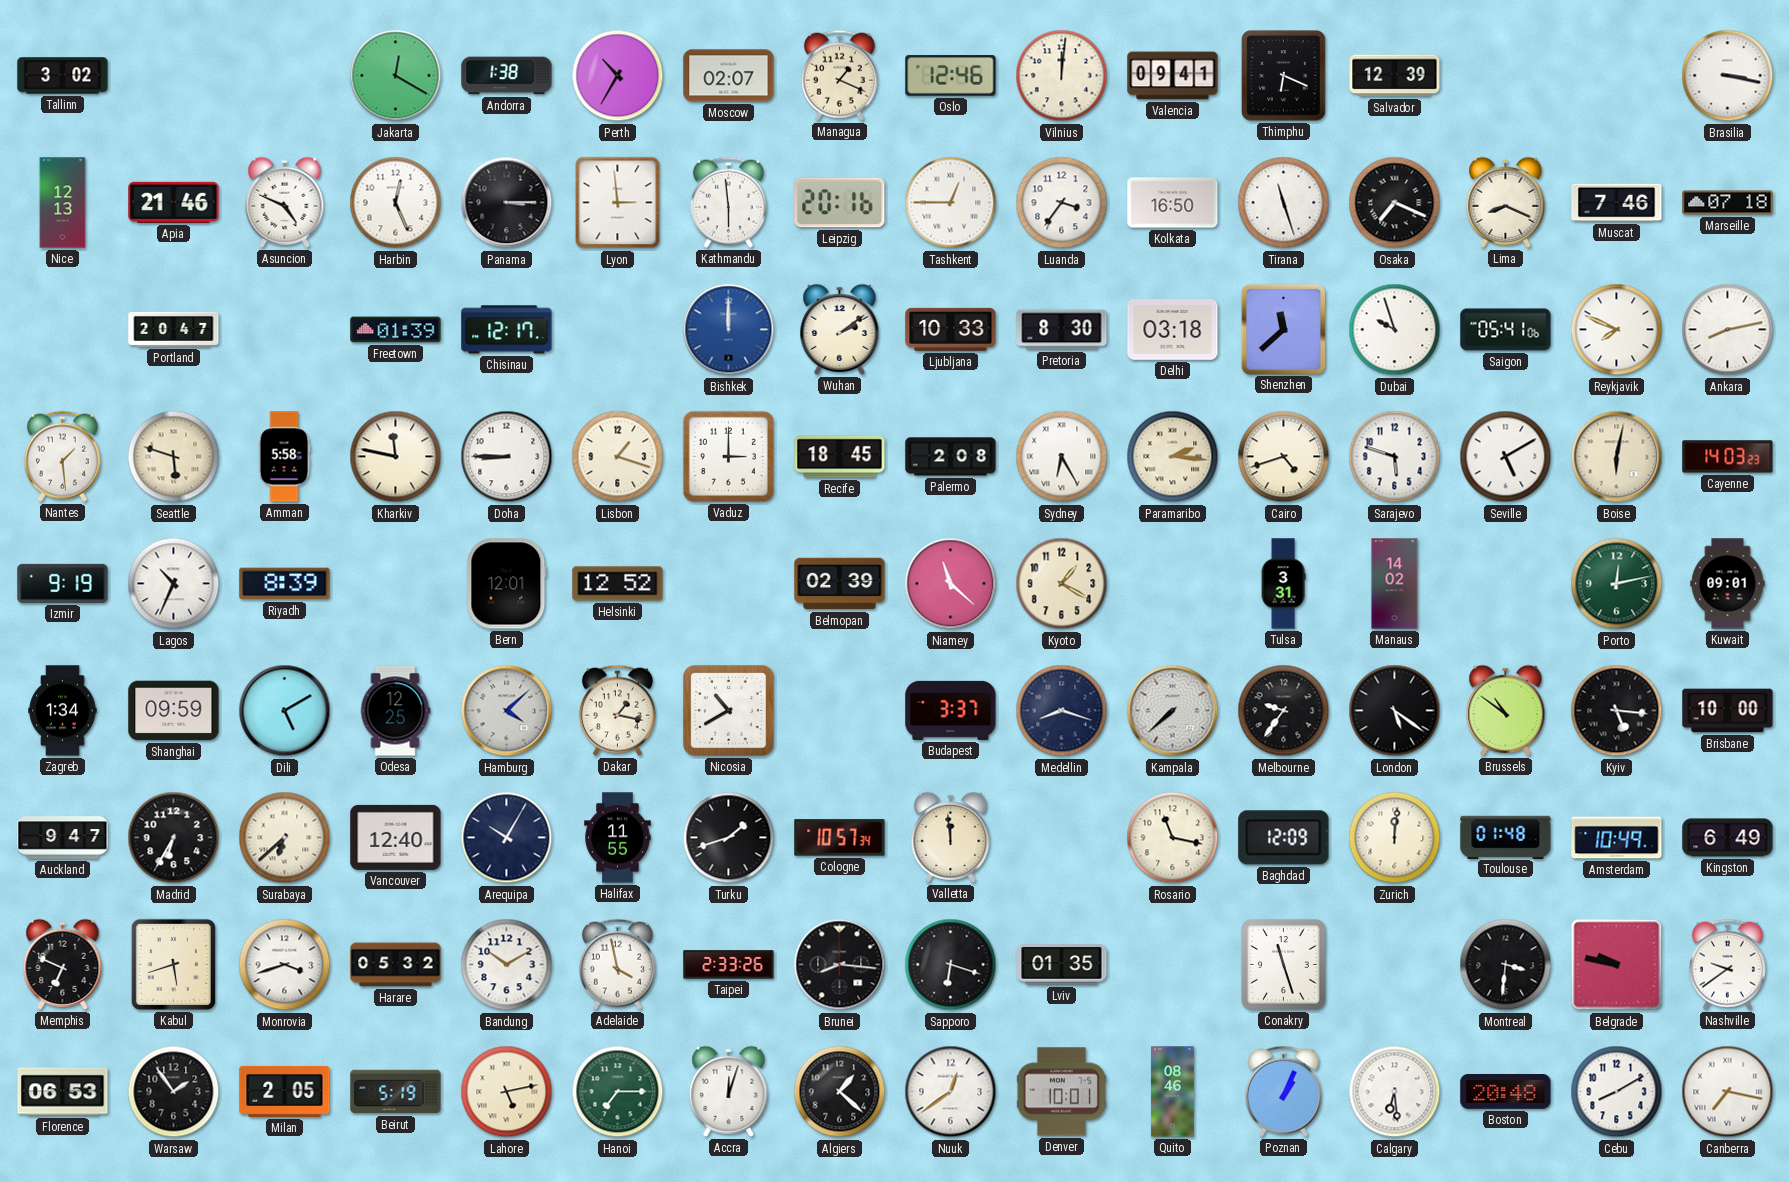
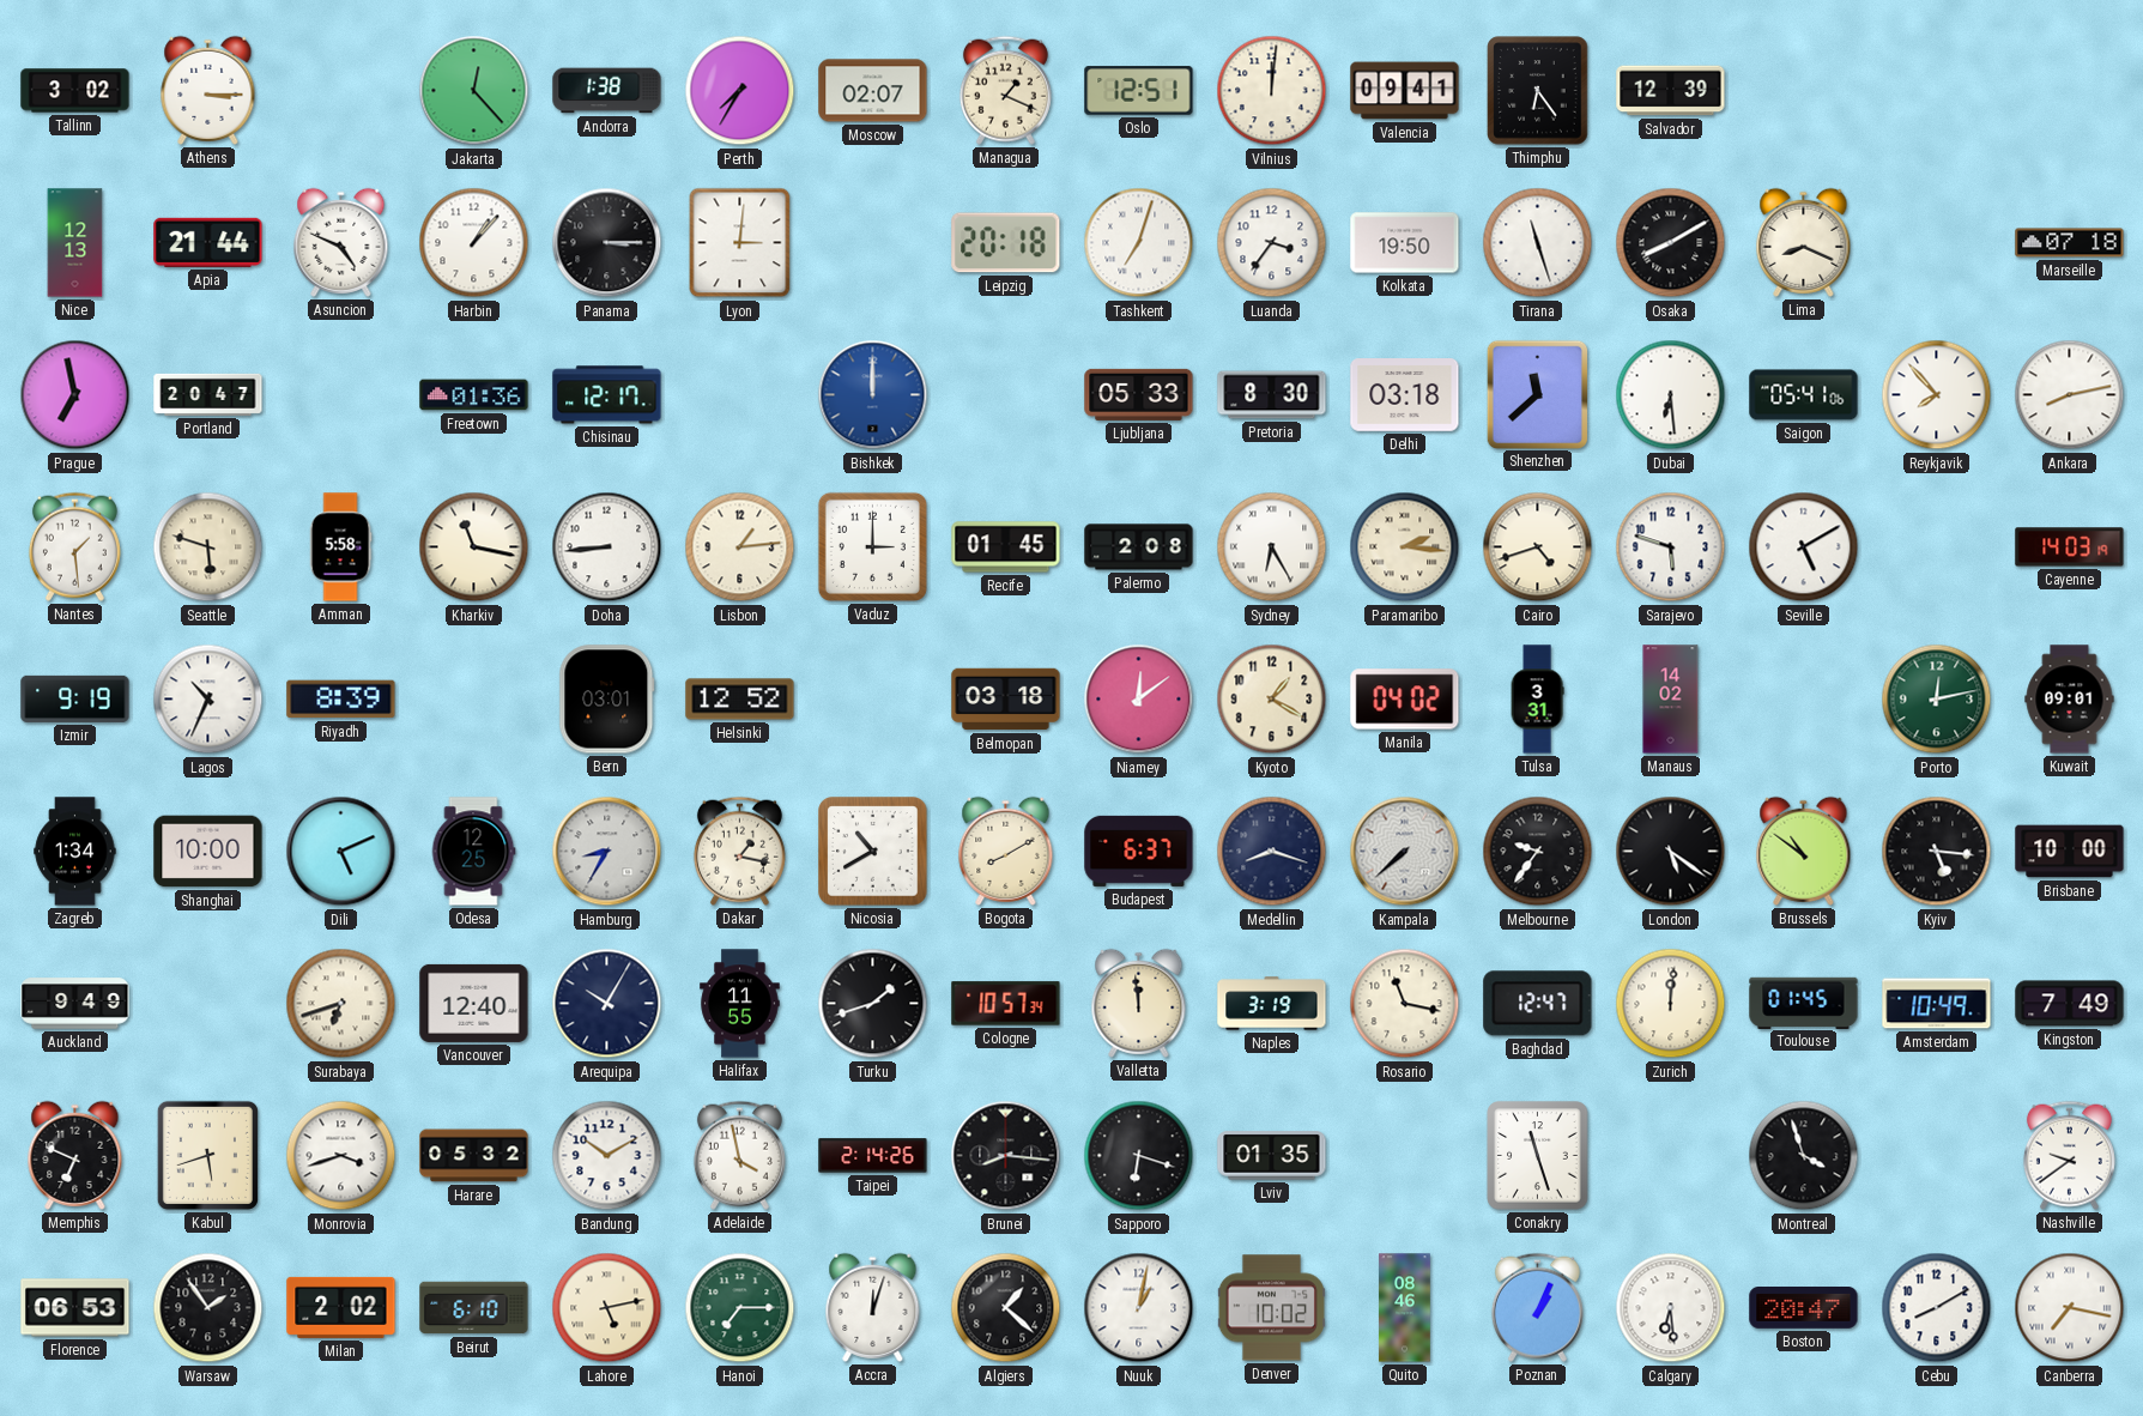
Athens: none -> 3:15 (208, 90)
Jakarta: 12:20 -> 12:23 (474, 91)
Perth: 10:35 -> 7:35 (740, 91)
Oslo: 12:46 -> 12:51 (1139, 91)
Thimphu: 6:19 -> 6:24 (1538, 91)
Brasilia: 3:17 -> none (1728, 76)
Apia: 21:46 -> 21:44 (208, 242)
Harbin: 12:26 -> 1:07 (474, 243)
Lyon: 2:59 -> 3:01 (740, 243)
Kathmandu: 5:59 -> none (728, 202)
Leipzig: 20:16 -> 20:18 (1006, 243)
Tashkent: 12:45 -> 7:03 (1139, 243)
Kolkata: 16:50 -> 19:50 (1405, 243)
Osaka: 7:19 -> 8:10 (1671, 243)
Muscat: 7:46 -> none (1617, 203)
Prague: none -> 6:58 (75, 395)
Freetown: 01:39 -> 01:36 (474, 395)
Wuhan: 2:09 -> none (840, 329)
Ljubljana: 10:33 -> 05:33 (1139, 394)
Dubai: 9:57 -> 6:29 (1671, 395)
Reykjavik: 7:49 -> 7:53 (1937, 395)
Kharkiv: 11:47 -> 11:17 (474, 547)
Doha: 8:45 -> 8:44 (607, 547)
Lisbon: 1:18 -> 1:14 (740, 547)
Recife: 18:45 -> 01:45 (1006, 547)
Boise: 6:02 -> none (1617, 457)
Cayenne: 14:03:23 -> 14:03:19 (2070, 547)
Bern: 12:01 -> 03:01 (607, 700)
Belmopan: 02:39 -> 03:18 (1006, 700)
Niamey: 11:22 -> 12:09 (1139, 700)
Manila: none -> 04:02 (1405, 700)
Shanghai: 09:59 -> 10:00 (208, 852)
Dili: 5:10 -> 5:11 (341, 852)
Hamburg: 4:08 -> 8:35 (607, 852)
Bogota: none -> 8:10 (1006, 851)
Budapest: 3:37 -> 6:37 (1139, 851)
Auckland: 9:47 -> 9:49 (75, 1004)
Madrid: 6:35 -> none (174, 838)
Surabaya: 6:38 -> 6:42 (341, 1004)
Naples: none -> 3:19 (1272, 1004)
Baghdad: 12:09 -> 12:47 (1538, 1004)
Toulouse: 01:48 -> 01:45 (1804, 1003)
Kingston: 6:49 -> 7:49 (2070, 1004)
Taipei: 2:33 -> 2:14 (873, 1156)
Montreal: 3:31 -> 3:57 (1804, 1156)
Belgrade: 9:47 -> none (1617, 965)
Milan: 2:05 -> 2:02 (341, 1307)
Beirut: 5:19 -> 6:10 (474, 1308)
Nuuk: 12:39 -> 1:02 (1139, 1308)
Denver: 10:01 -> 10:02 (1271, 1308)
Boston: 20:48 -> 20:47 (1804, 1308)
